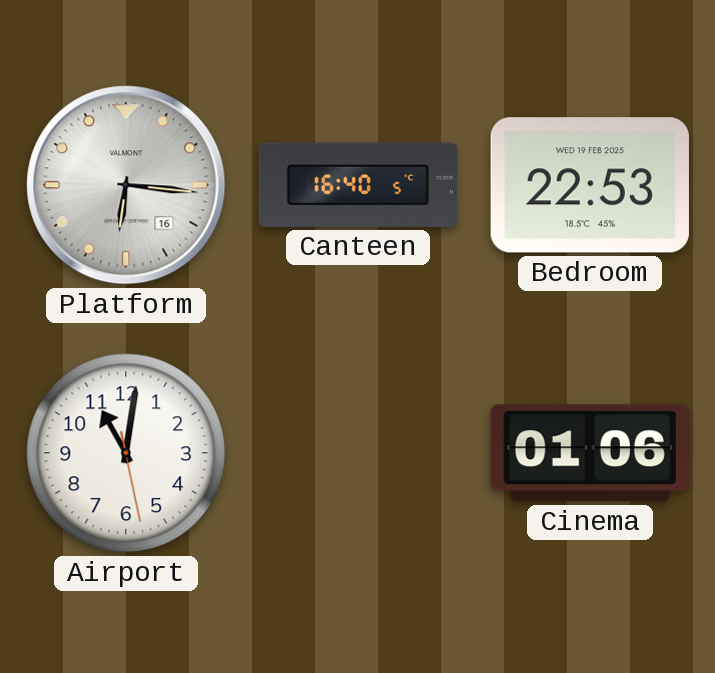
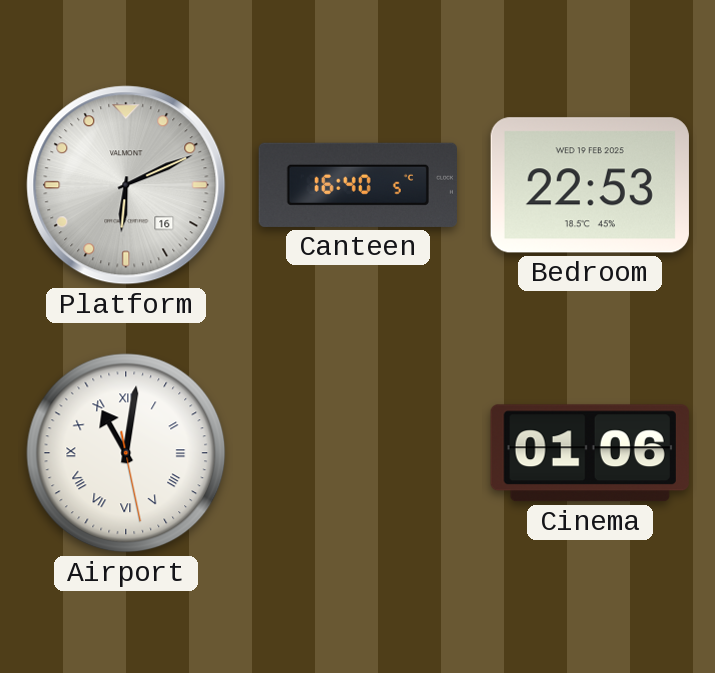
Platform: 6:16 -> 6:11 (126, 185)
Airport numerals: Arabic -> Roman (126, 453)
